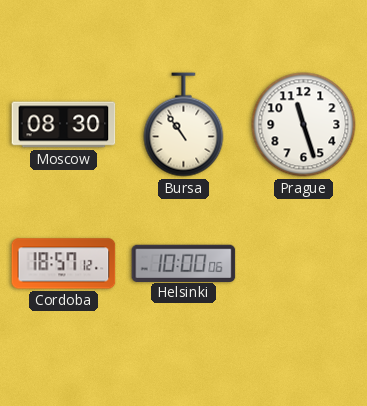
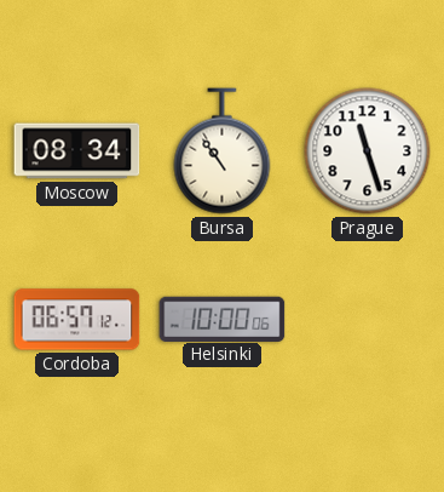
Moscow: 08:30 -> 08:34 (77, 151)
Cordoba: 18:57 -> 06:57 (77, 320)
